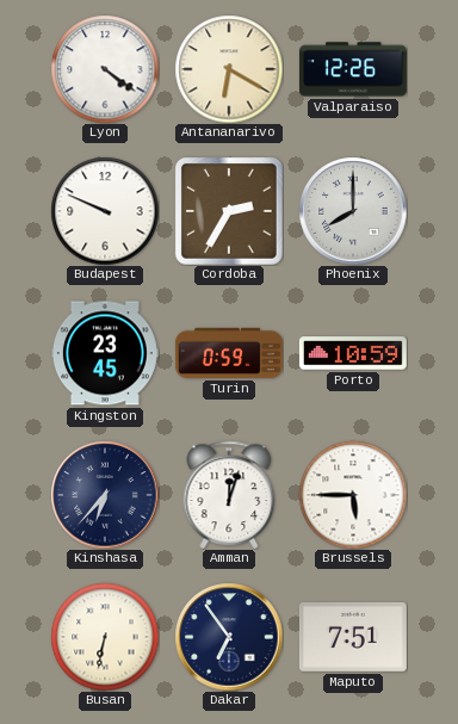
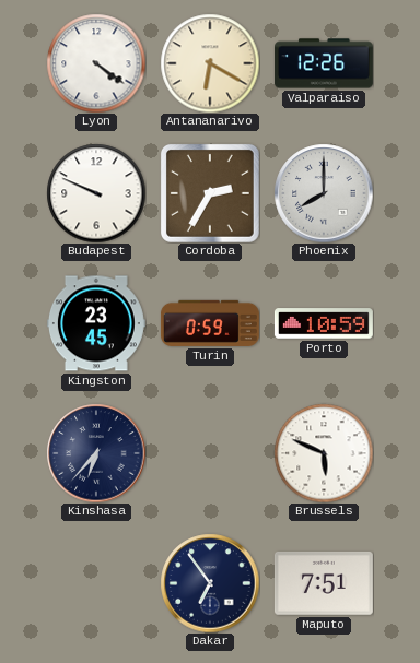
Amman: 12:03 -> none (229, 495)
Brussels: 5:45 -> 5:49 (324, 453)
Busan: 6:32 -> none (105, 637)
